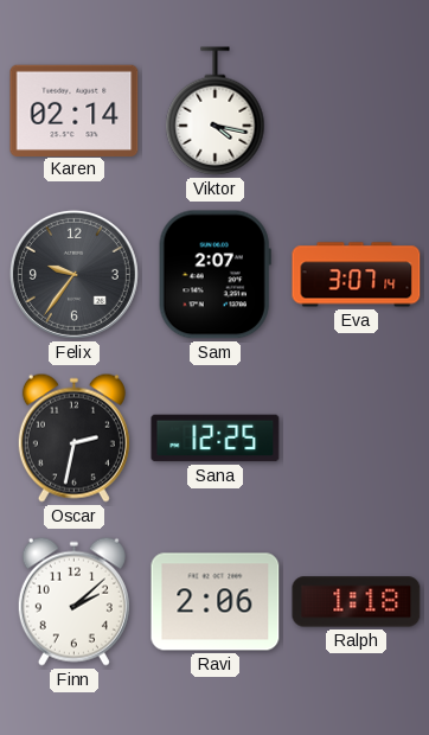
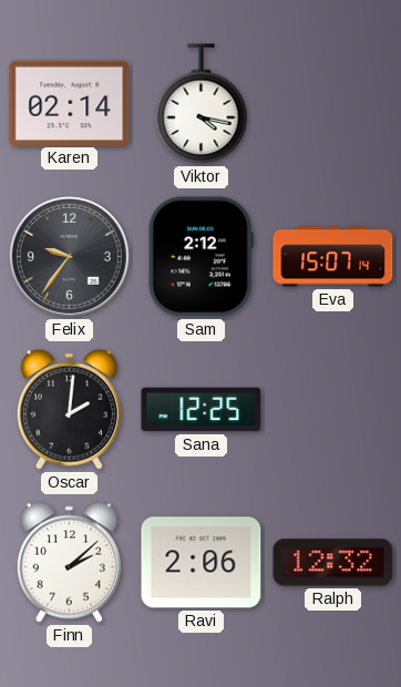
Sam: 2:07 -> 2:12 (200, 257)
Eva: 3:07 -> 15:07 (333, 257)
Oscar: 2:32 -> 2:01 (69, 409)
Ralph: 1:18 -> 12:32 (333, 563)
